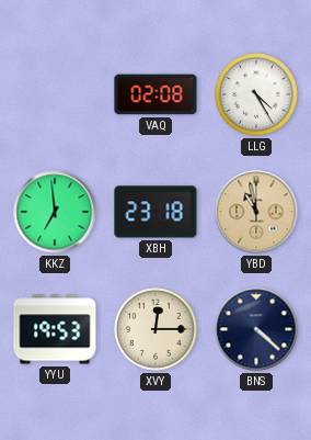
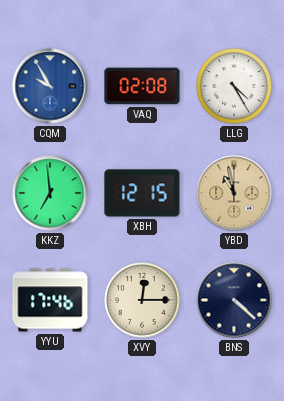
CQM: none -> 9:55 (50, 86)
XBH: 23:18 -> 12:15 (142, 193)
YYU: 19:53 -> 17:46 (50, 300)
